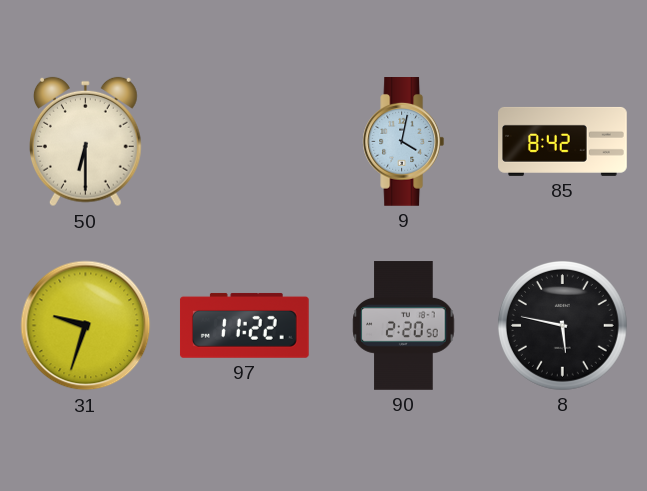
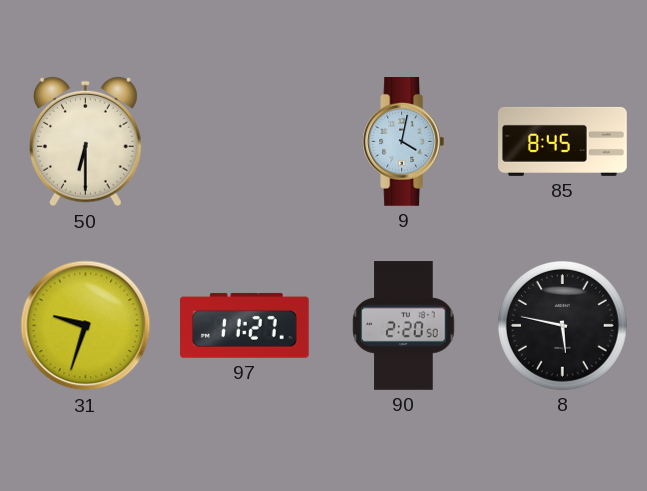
85: 8:42 -> 8:45 (563, 141)
97: 11:22 -> 11:27 (245, 325)
